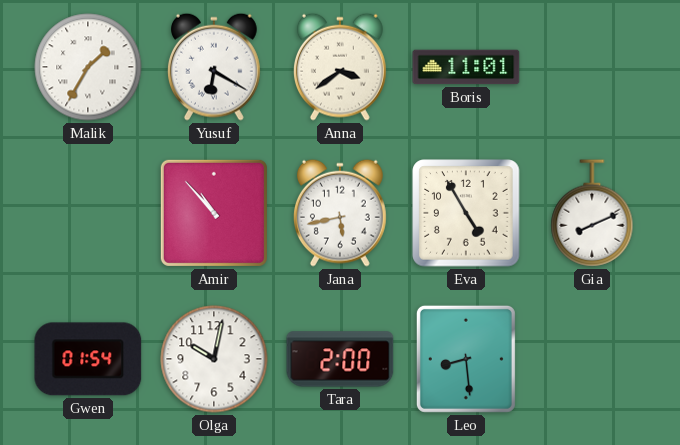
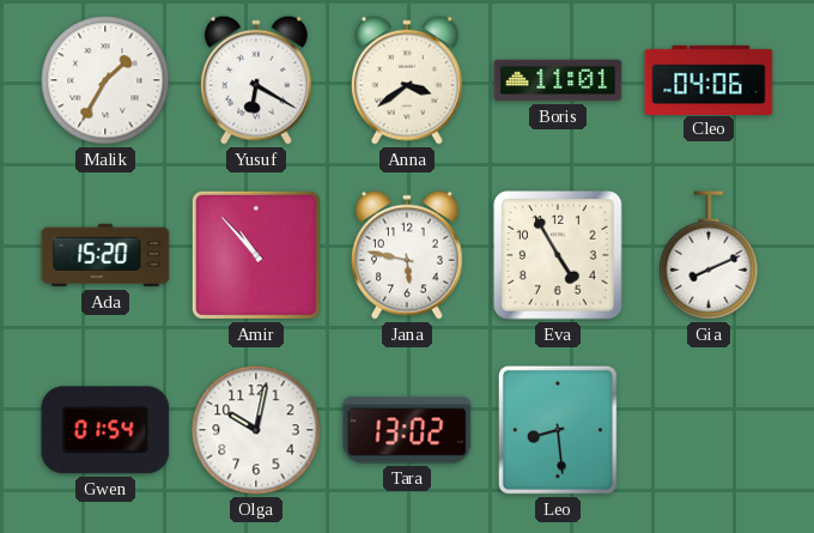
Cleo: none -> 04:06 (709, 79)
Ada: none -> 15:20 (105, 255)
Jana: 5:43 -> 5:47 (407, 255)
Tara: 2:00 -> 13:02 (407, 430)
